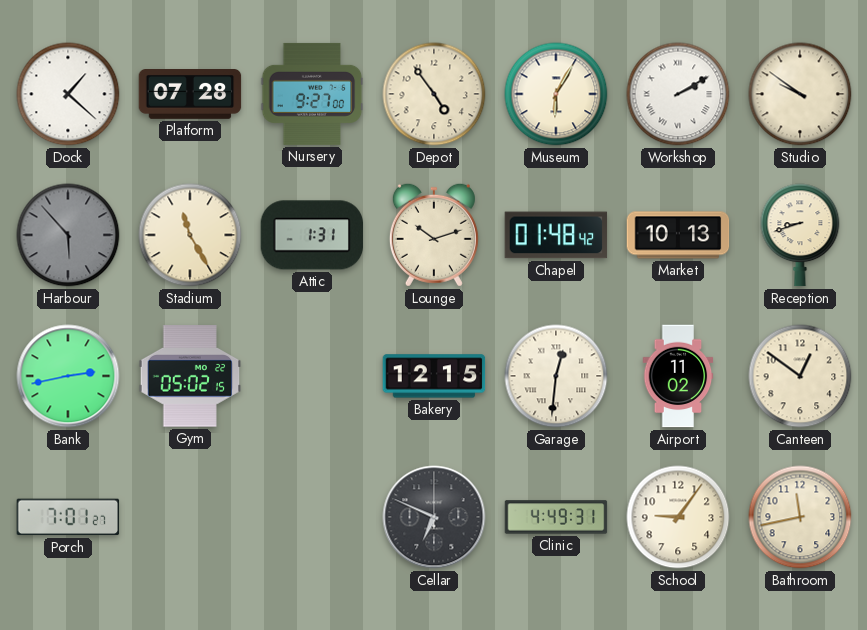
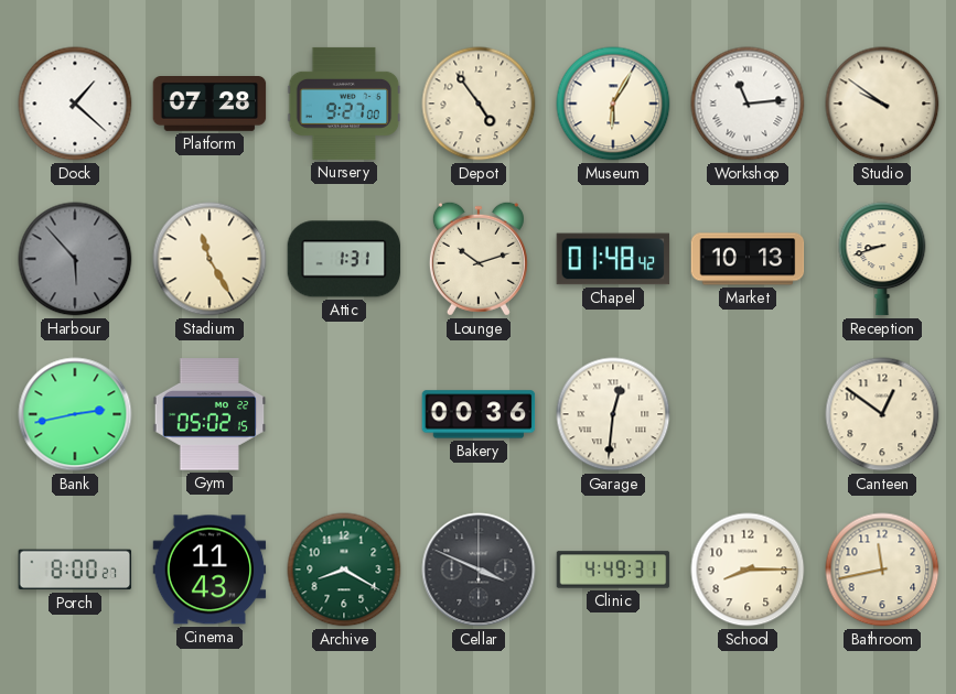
Workshop: 2:10 -> 11:14 (748, 104)
Bakery: 12:15 -> 00:36 (479, 414)
Airport: 11:02 -> none (678, 376)
Porch: 7:01 -> 8:00 (75, 570)
Cinema: none -> 11:43 (210, 570)
Archive: none -> 8:20 (344, 570)
Cellar: 6:49 -> 3:49 (479, 570)
School: 9:06 -> 8:15 (748, 570)
